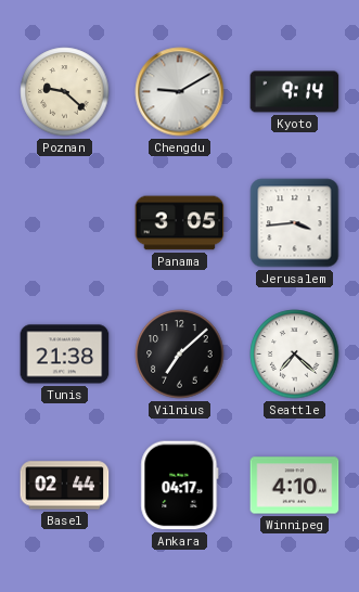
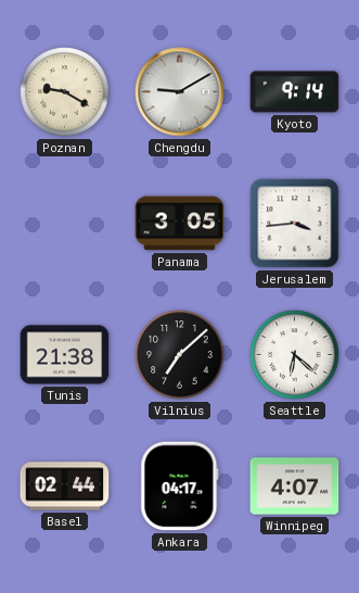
Poznan: 9:22 -> 9:20 (65, 92)
Seattle: 7:22 -> 6:22 (295, 355)
Winnipeg: 4:10 -> 4:07 (295, 487)
